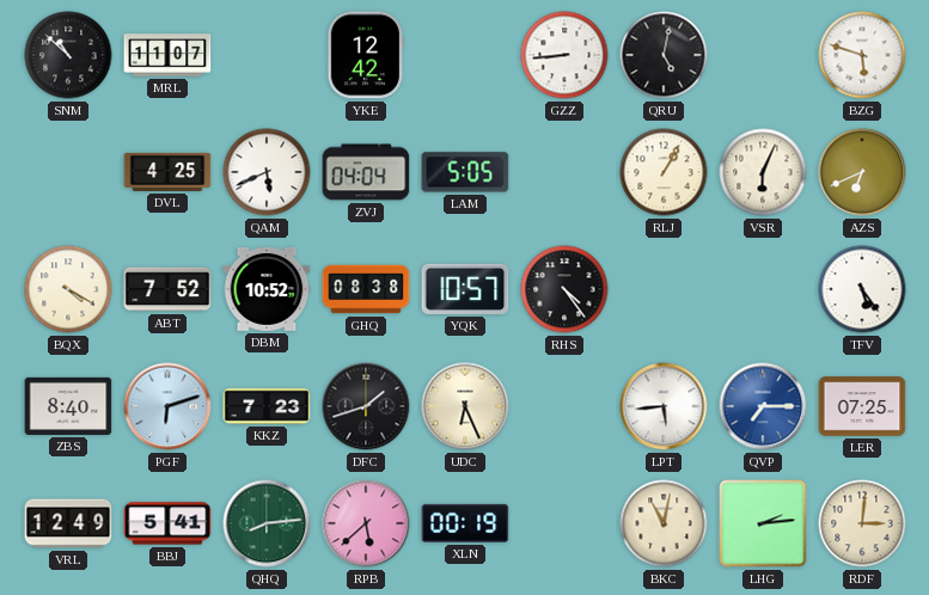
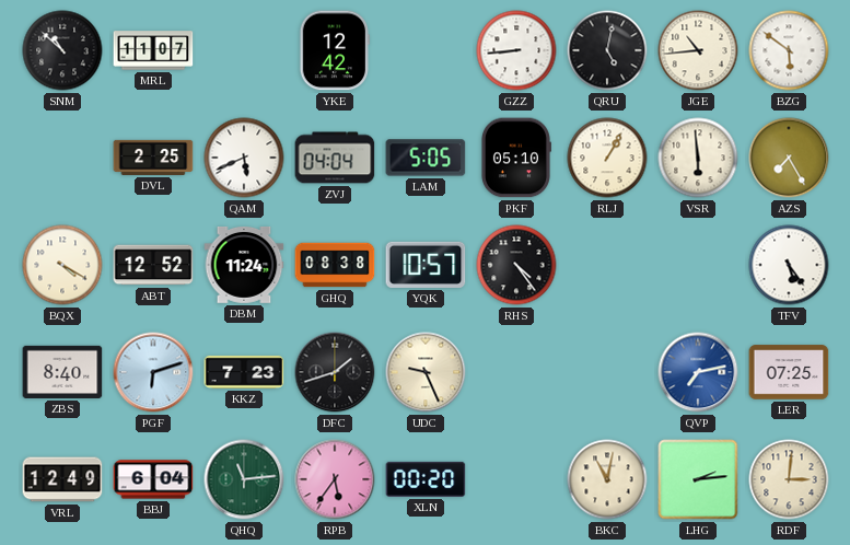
JGE: none -> 10:44 (698, 50)
BZG: 5:48 -> 5:51 (789, 50)
DVL: 4:25 -> 2:25 (153, 158)
PKF: none -> 05:10 (515, 158)
VSR: 6:04 -> 5:59 (698, 158)
AZS: 6:41 -> 7:25 (789, 158)
ABT: 7:52 -> 12:52 (153, 265)
DBM: 10:52 -> 11:24 (244, 266)
UDC: 6:26 -> 9:26 (426, 372)
LPT: 5:44 -> none (664, 406)
QVP: 7:15 -> 7:13 (698, 372)
BBJ: 5:41 -> 6:04 (153, 479)
QHQ: 8:14 -> 11:14 (244, 479)
RPB: 5:38 -> 5:36 (335, 479)
XLN: 00:19 -> 00:20 (426, 479)
